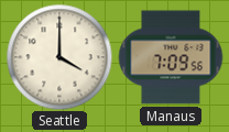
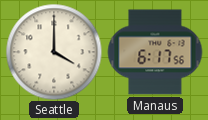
Manaus: 7:09 -> 6:17 (155, 52)
